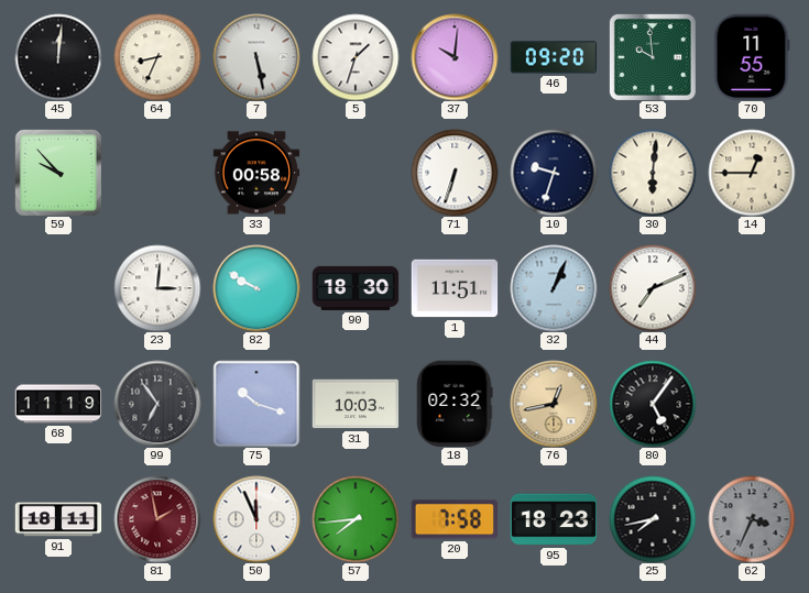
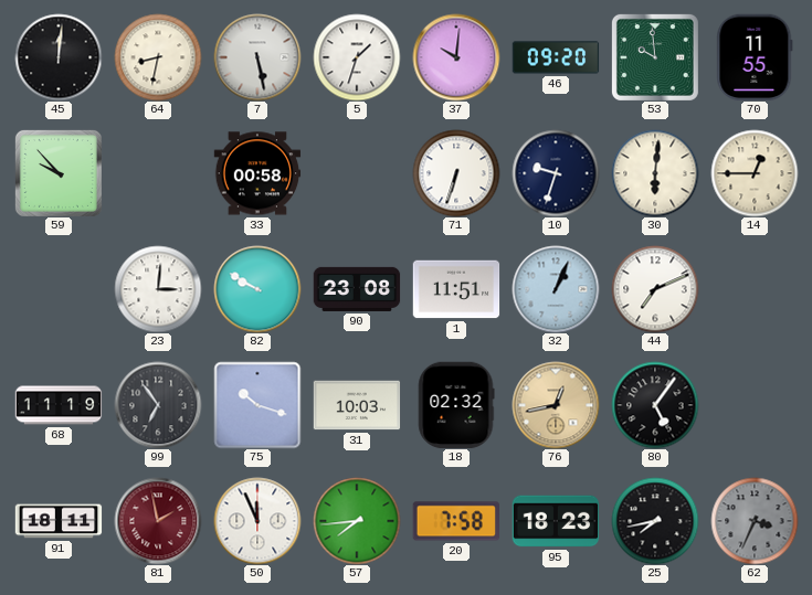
64: 8:34 -> 8:32 (158, 57)
90: 18:30 -> 23:08 (357, 289)
